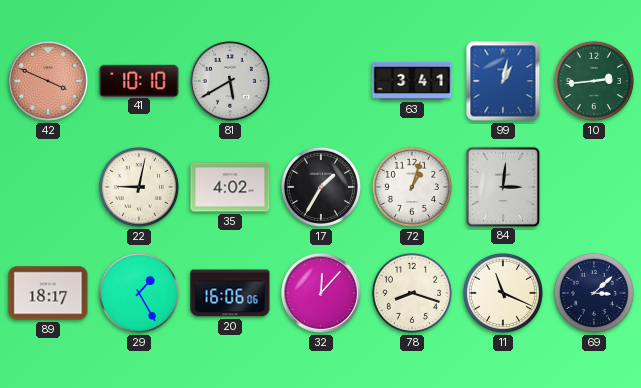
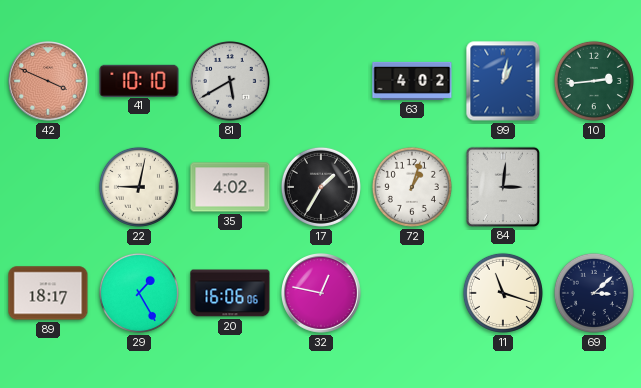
63: 3:41 -> 4:02 (412, 81)
32: 12:07 -> 12:47 (322, 294)
78: 8:18 -> none (412, 293)
11: 11:19 -> 11:18 (503, 293)
